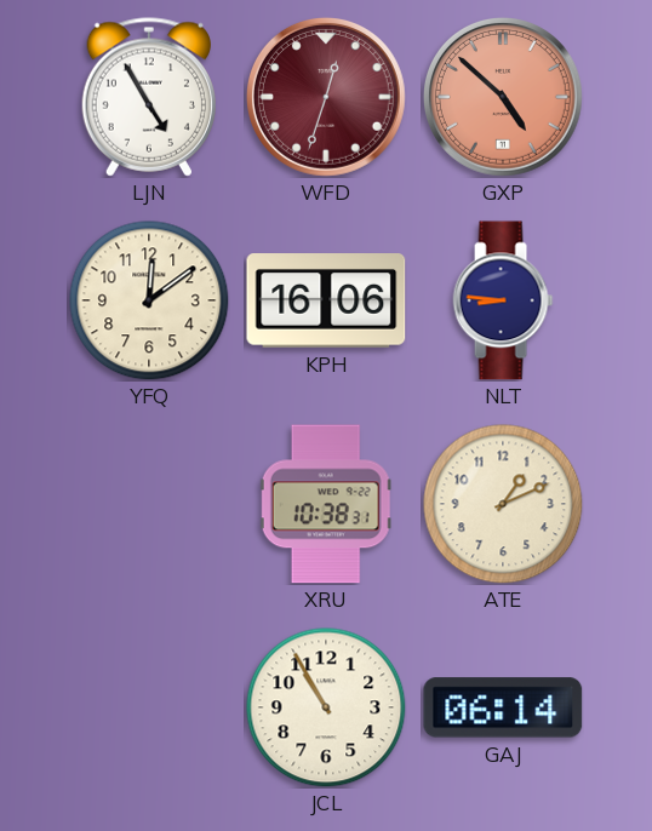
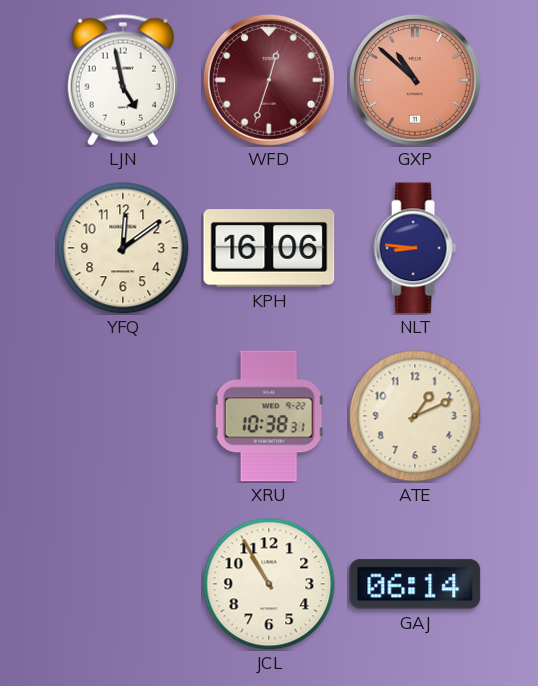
LJN: 4:55 -> 4:58 (123, 80)
GXP: 4:52 -> 10:52 (415, 80)
